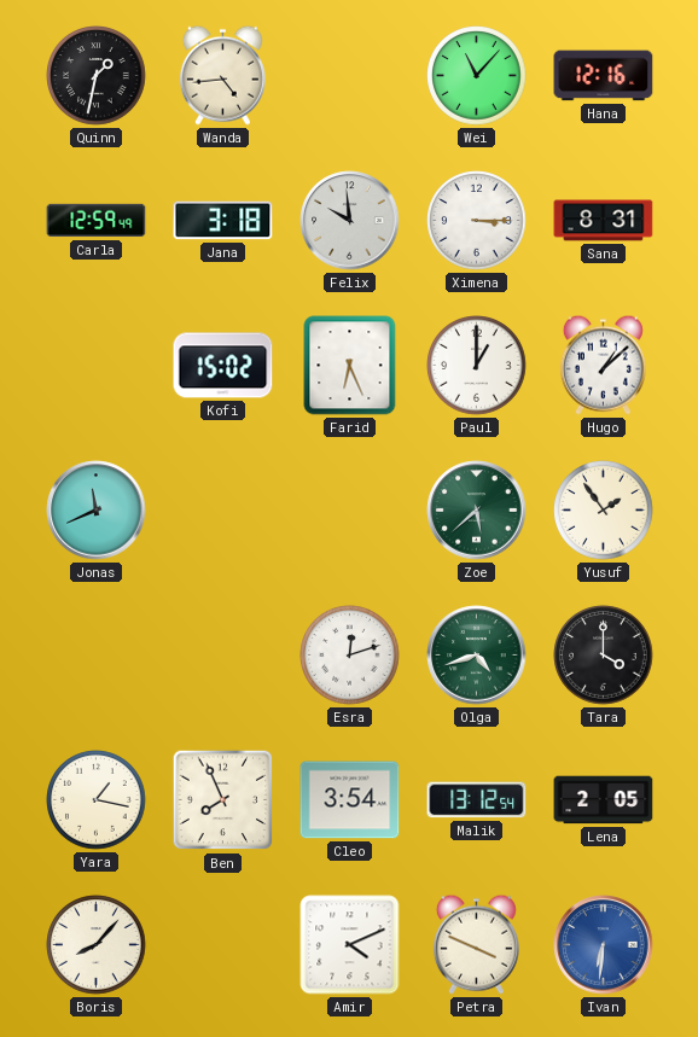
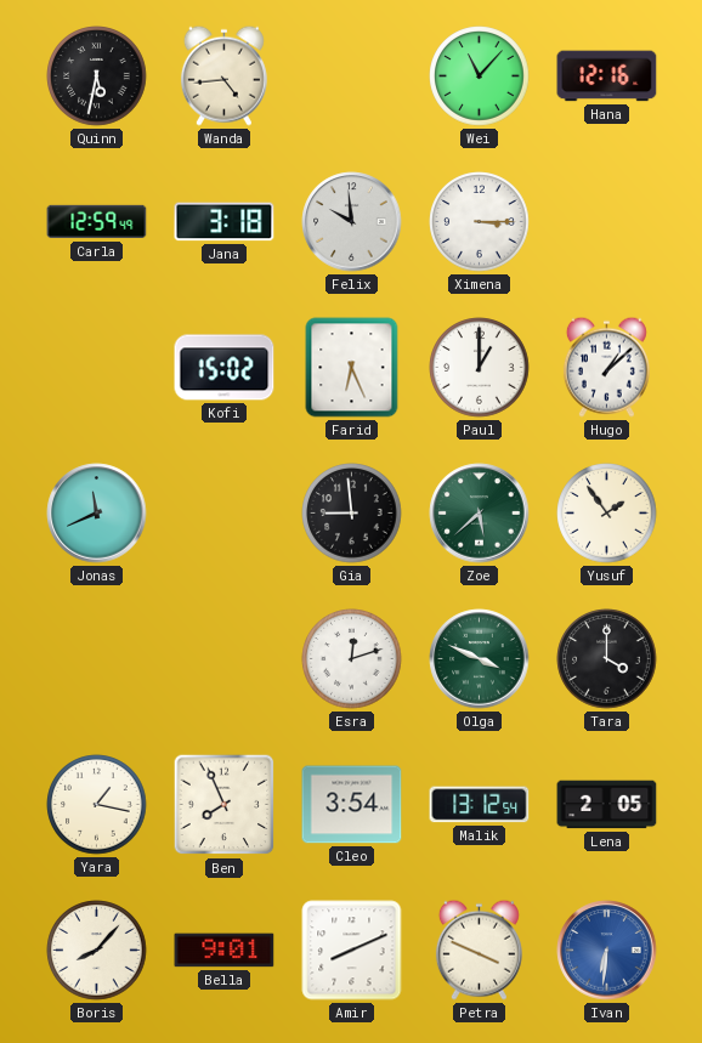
Quinn: 1:32 -> 5:32 (97, 76)
Sana: 8:31 -> none (604, 221)
Gia: none -> 8:59 (352, 514)
Olga: 4:42 -> 3:49 (480, 659)
Bella: none -> 9:01 (225, 951)
Amir: 4:11 -> 8:11 (352, 951)
